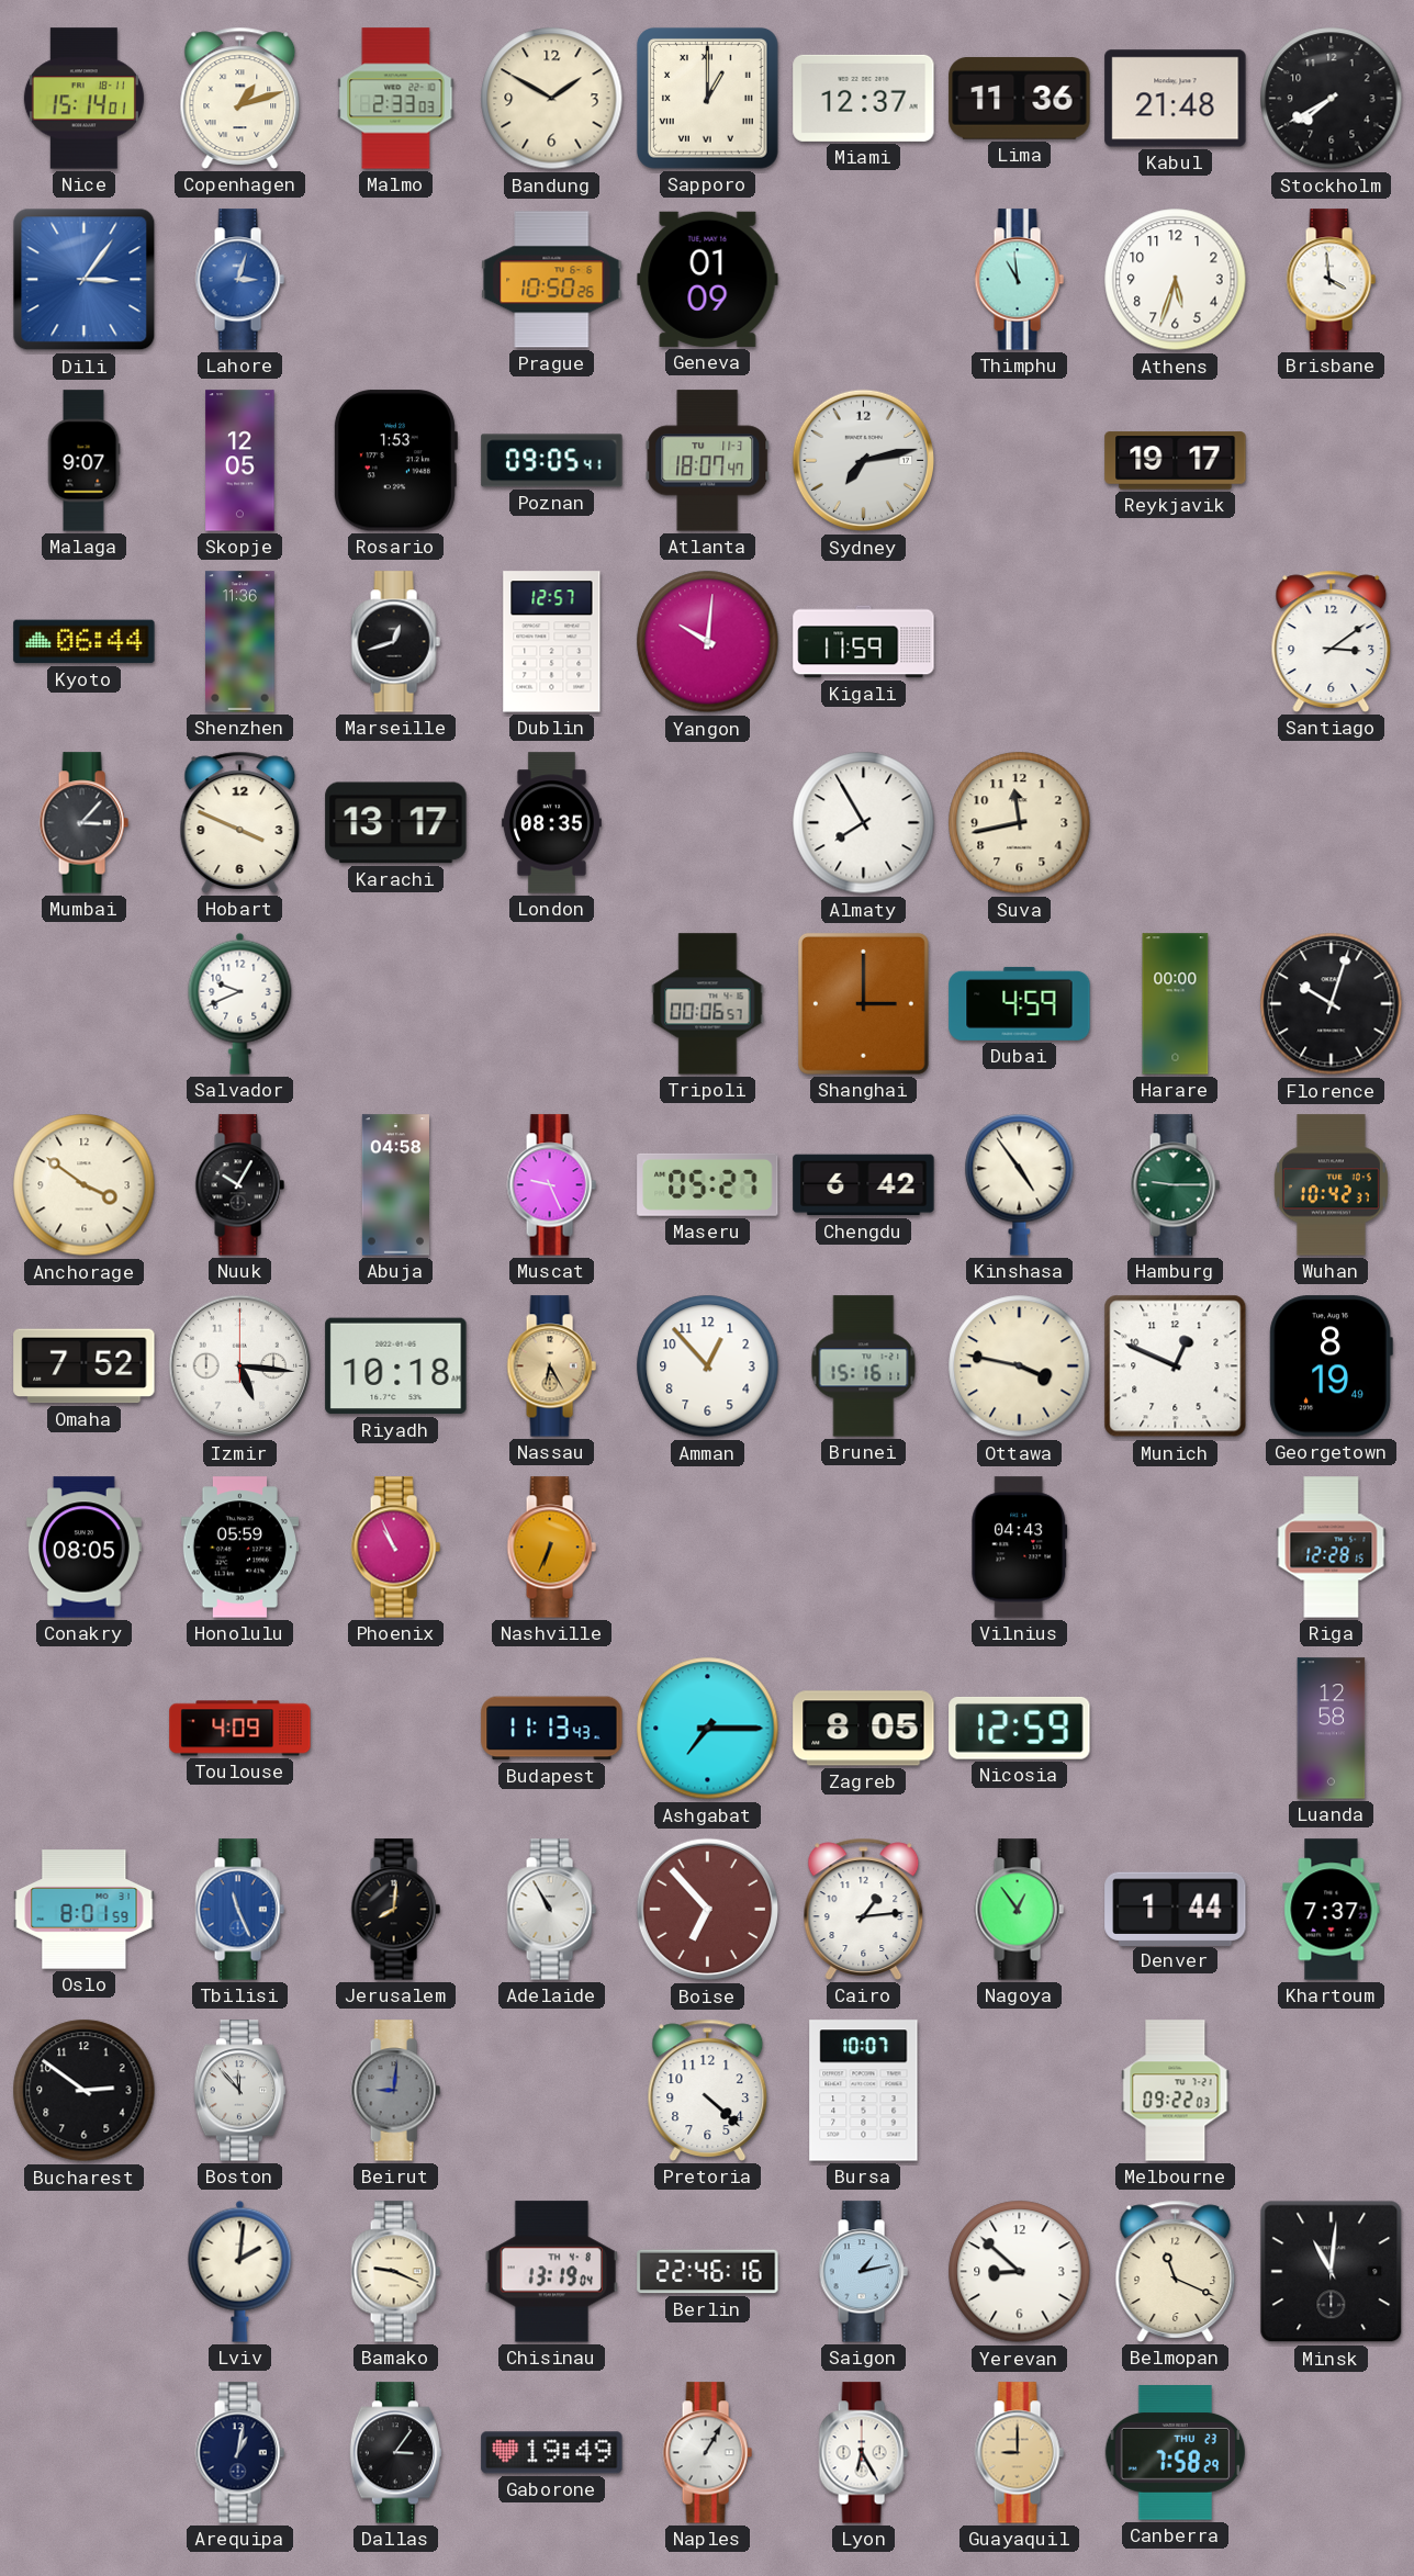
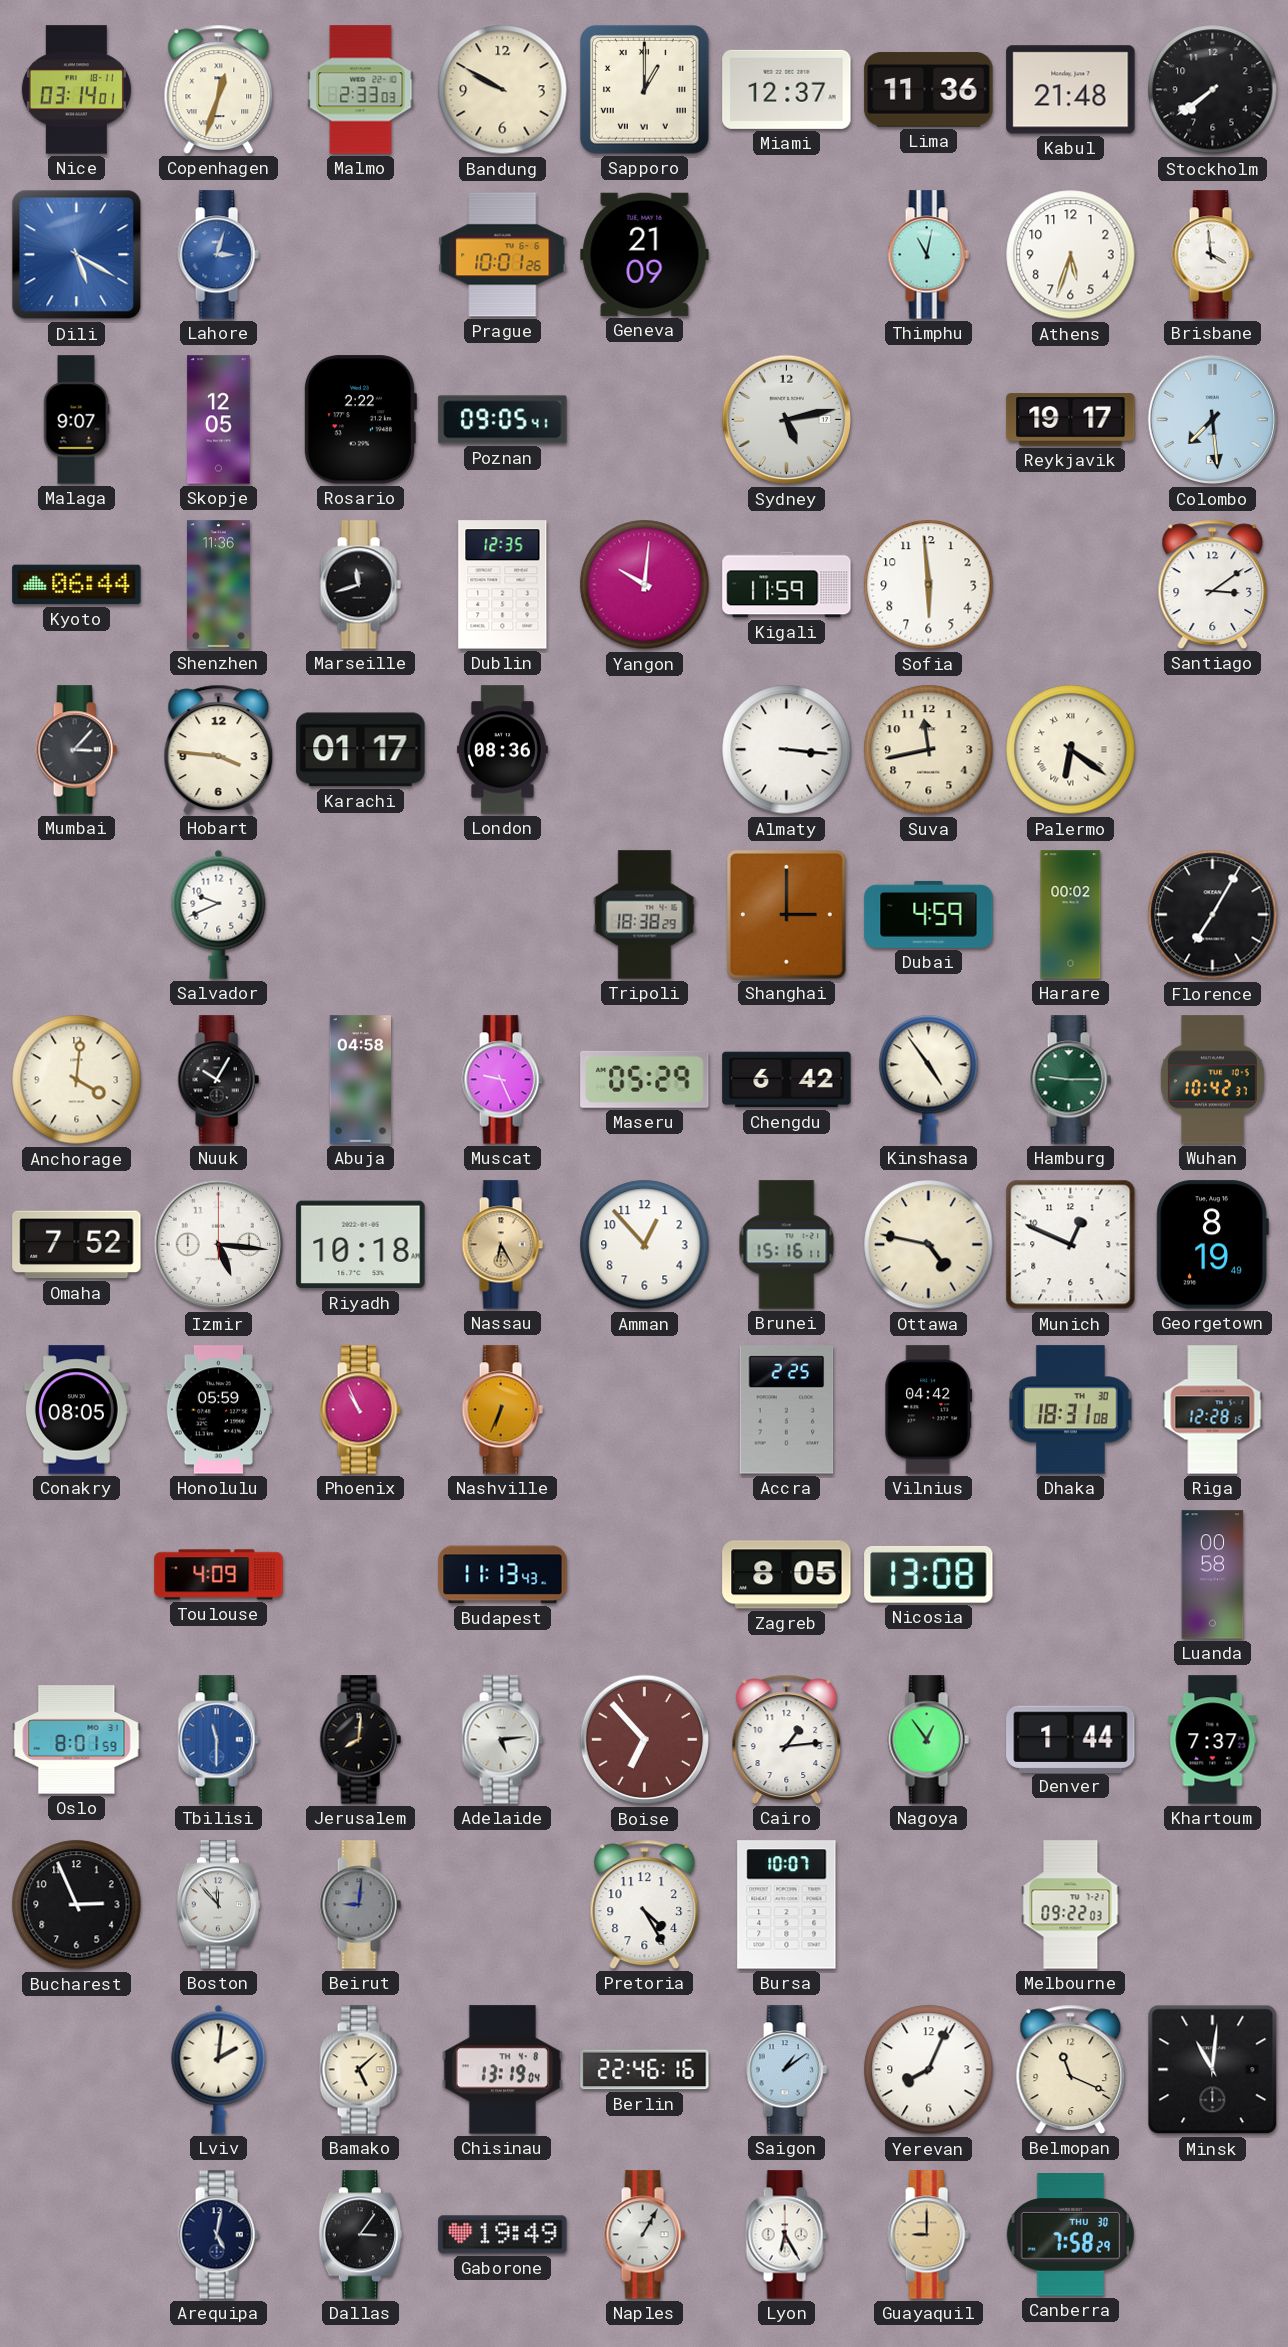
Nice: 15:14 -> 03:14 (76, 90)
Copenhagen: 1:12 -> 12:33 (219, 89)
Bandung: 1:50 -> 9:50 (503, 90)
Stockholm: 7:40 -> 7:39 (1213, 90)
Dili: 3:06 -> 5:20 (77, 255)
Prague: 10:50 -> 10:01 (503, 255)
Geneva: 01:09 -> 21:09 (645, 254)
Thimphu: 10:59 -> 11:02 (928, 255)
Rosario: 1:53 -> 2:22 (360, 420)
Atlanta: 18:07 -> none (708, 461)
Sydney: 7:13 -> 5:13 (787, 420)
Colombo: none -> 7:29 (1213, 420)
Marseille: 12:42 -> 11:42 (360, 585)
Dublin: 12:57 -> 12:35 (503, 585)
Sofia: none -> 5:59 (929, 585)
Hobart: 3:49 -> 3:46 (219, 749)
Karachi: 13:17 -> 01:17 (361, 750)
London: 08:35 -> 08:36 (502, 750)
Almaty: 7:55 -> 3:16 (787, 750)
Palermo: none -> 6:21 (1071, 750)
Tripoli: 00:06 -> 18:38 (645, 915)
Harare: 00:00 -> 00:02 (1071, 915)
Florence: 10:03 -> 7:05 (1213, 915)
Anchorage: 3:51 -> 4:01 (77, 1080)
Maseru: 05:27 -> 05:29 (645, 1079)
Ottawa: 3:47 -> 4:47 (929, 1245)
Accra: none -> 2:25 (787, 1410)
Vilnius: 04:43 -> 04:42 (929, 1410)
Dhaka: none -> 18:31 (1071, 1410)
Ashgabat: 7:15 -> none (708, 1729)
Nicosia: 12:59 -> 13:08 (929, 1575)
Luanda: 12:58 -> 00:58 (1213, 1575)
Tbilisi: 11:26 -> 11:30 (218, 1740)
Adelaide: 10:55 -> 5:14 (502, 1740)
Bucharest: 2:51 -> 2:56 (77, 1905)
Pretoria: 4:22 -> 4:25 (645, 1904)
Bamako: 9:19 -> 5:08 (360, 2070)
Saigon: 1:13 -> 1:09 (786, 2070)
Yerevan: 8:52 -> 8:04 (929, 2070)
Arequipa: 1:02 -> 5:02 (218, 2235)
Canberra date: THU 23 -> THU 30 (1071, 2235)
